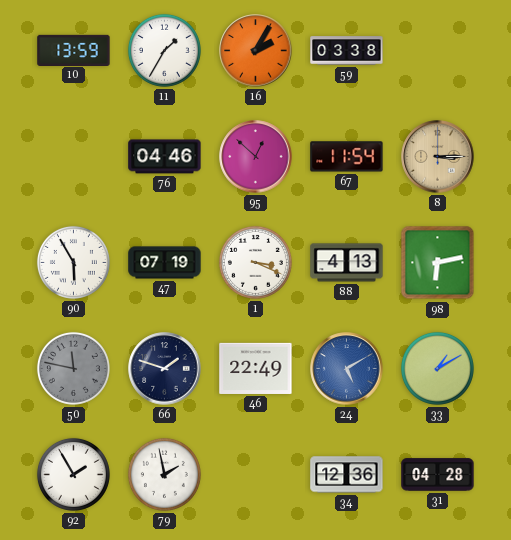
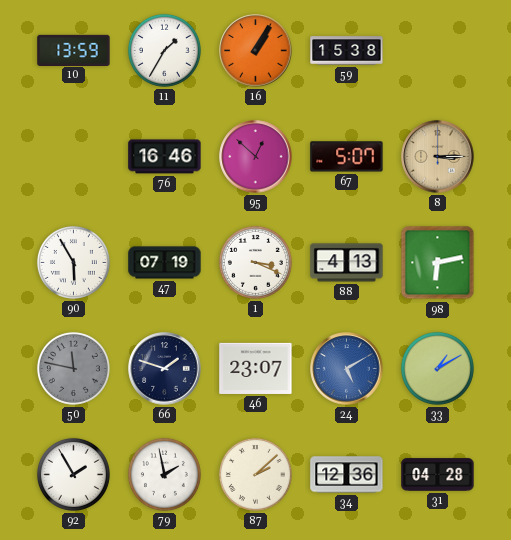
16: 2:05 -> 1:05 (256, 51)
59: 03:38 -> 15:38 (347, 51)
76: 04:46 -> 16:46 (165, 157)
67: 11:54 -> 5:07 (347, 157)
46: 22:49 -> 23:07 (256, 368)
87: none -> 2:08 (255, 474)
